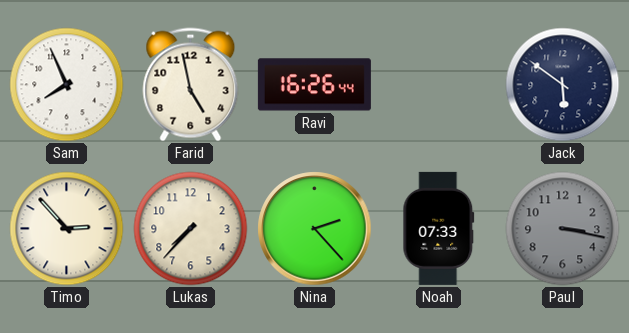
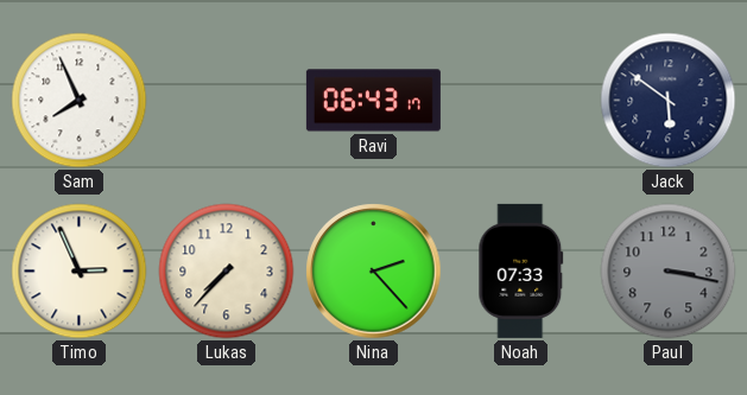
Farid: 4:58 -> none (191, 85)
Ravi: 16:26 -> 06:43 (373, 101)
Timo: 2:53 -> 2:56 (80, 272)
